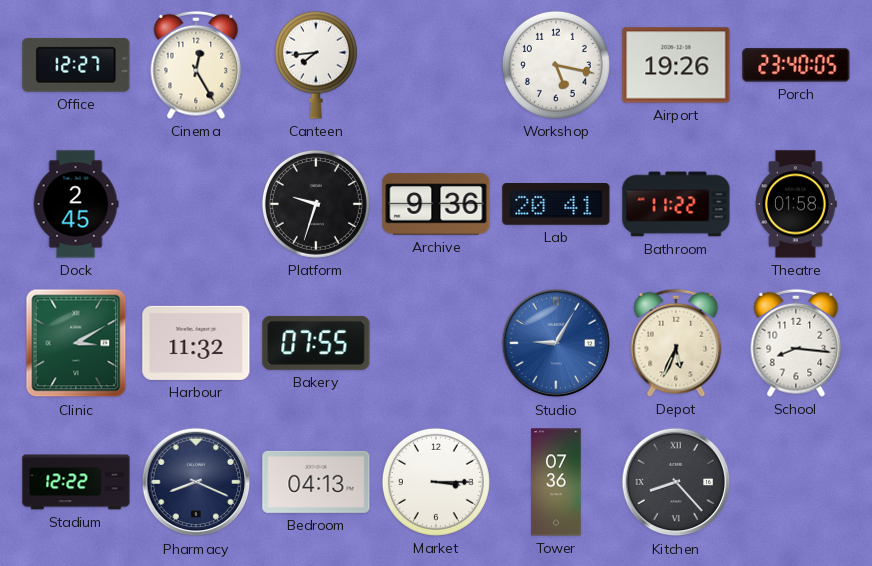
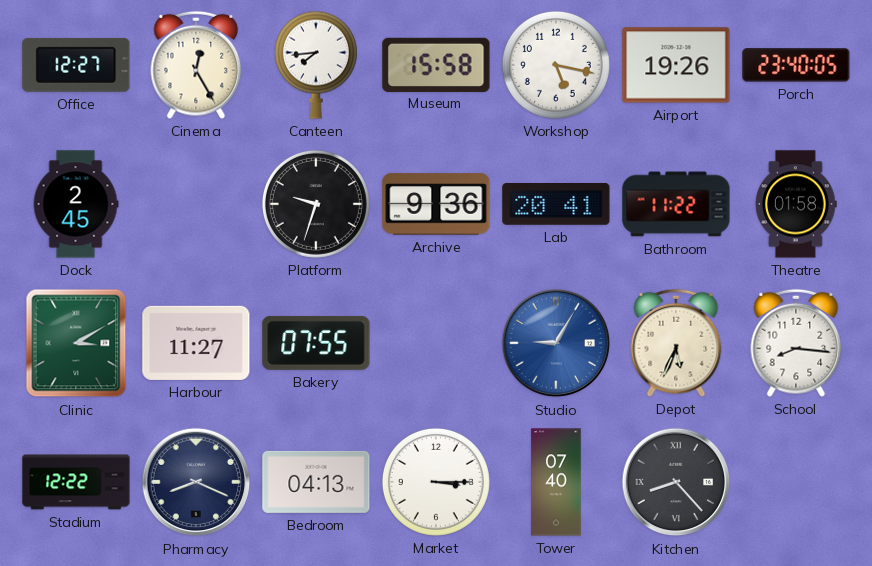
Museum: none -> 15:58 (436, 64)
Harbour: 11:32 -> 11:27 (196, 343)
Tower: 07:36 -> 07:40 (556, 482)
